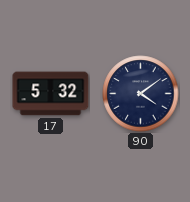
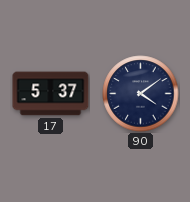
17: 5:32 -> 5:37 (51, 94)
